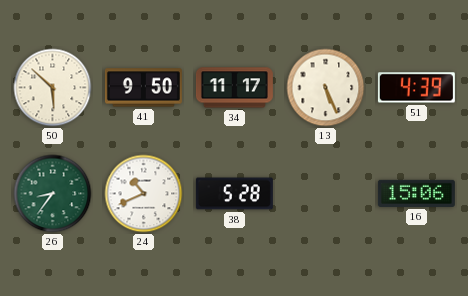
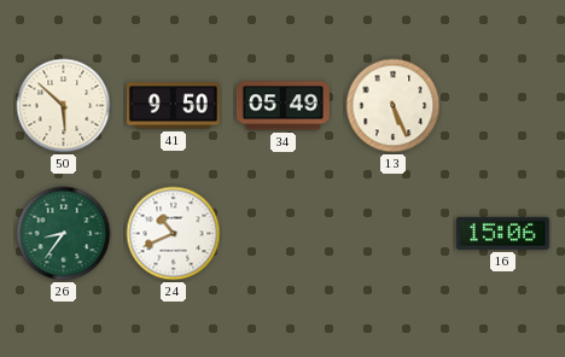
34: 11:17 -> 05:49 (282, 106)
51: 4:39 -> none (416, 88)
38: 5:28 -> none (234, 194)
